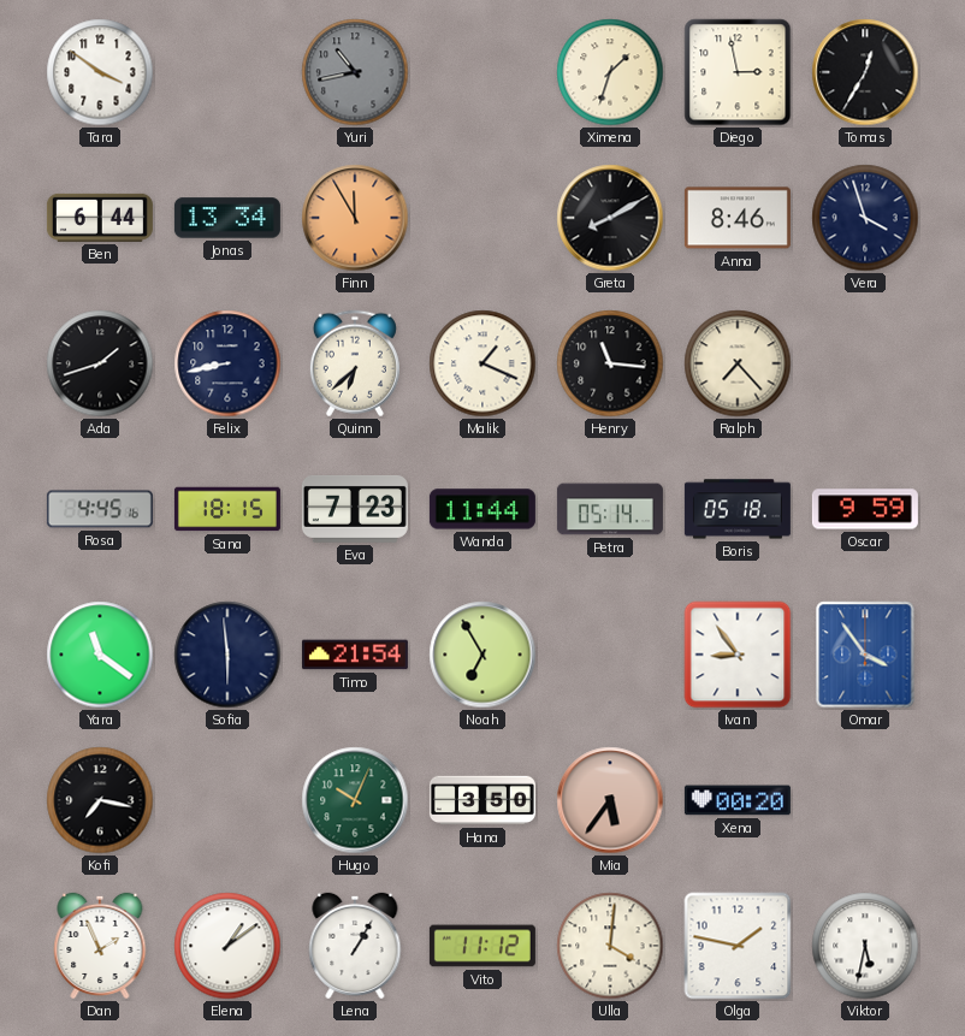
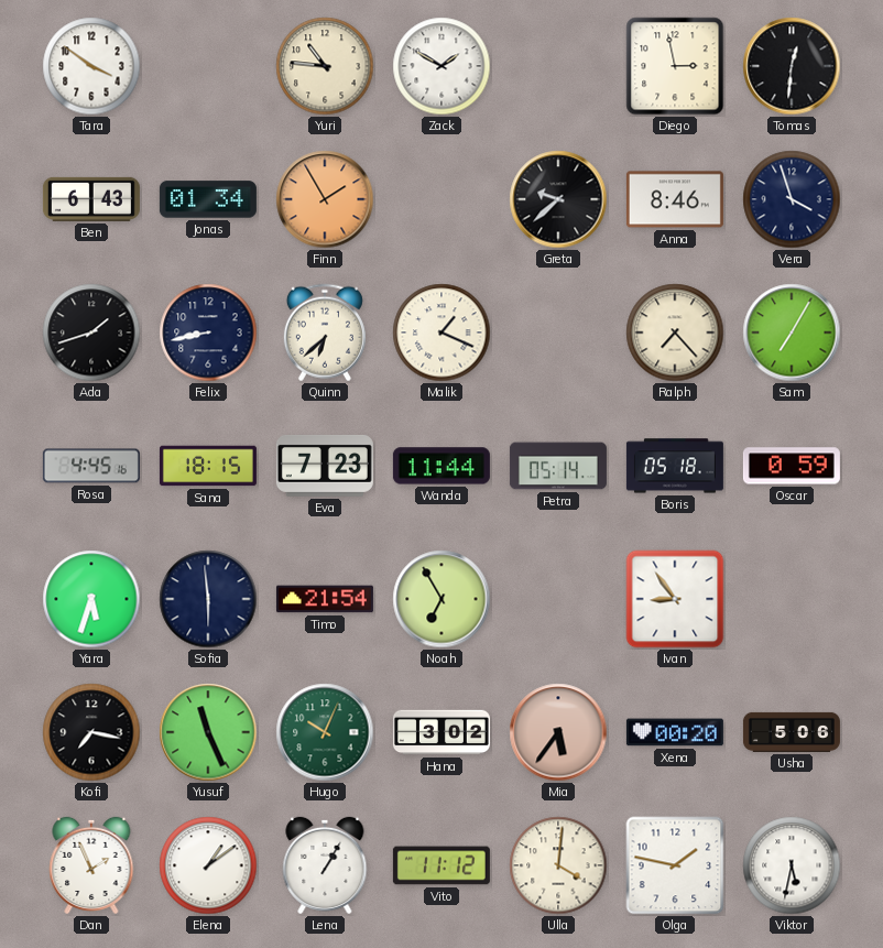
Yuri: 10:43 -> 10:46 (325, 66)
Yuri dial: grey -> cream (325, 66)
Zack: none -> 1:50 (441, 66)
Ximena: 1:33 -> none (610, 72)
Tomas: 12:35 -> 12:31 (792, 66)
Ben: 6:44 -> 6:43 (91, 199)
Jonas: 13:34 -> 01:34 (208, 199)
Finn: 11:55 -> 1:55 (325, 199)
Greta: 8:10 -> 9:38 (558, 199)
Henry: 11:16 -> none (610, 363)
Sam: none -> 7:05 (792, 333)
Oscar: 9:59 -> 0:59 (792, 466)
Yara: 11:21 -> 5:33 (91, 599)
Omar: 3:54 -> none (865, 655)
Yusuf: none -> 11:26 (208, 732)
Hana: 3:50 -> 3:02 (441, 732)
Usha: none -> 5:06 (792, 732)
